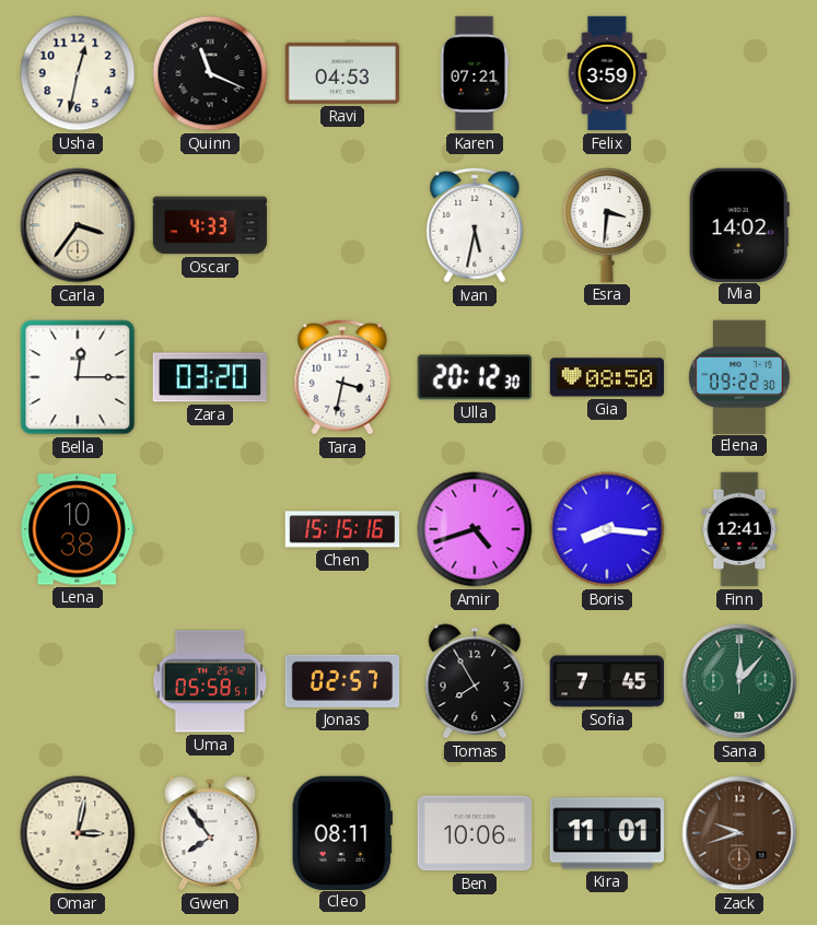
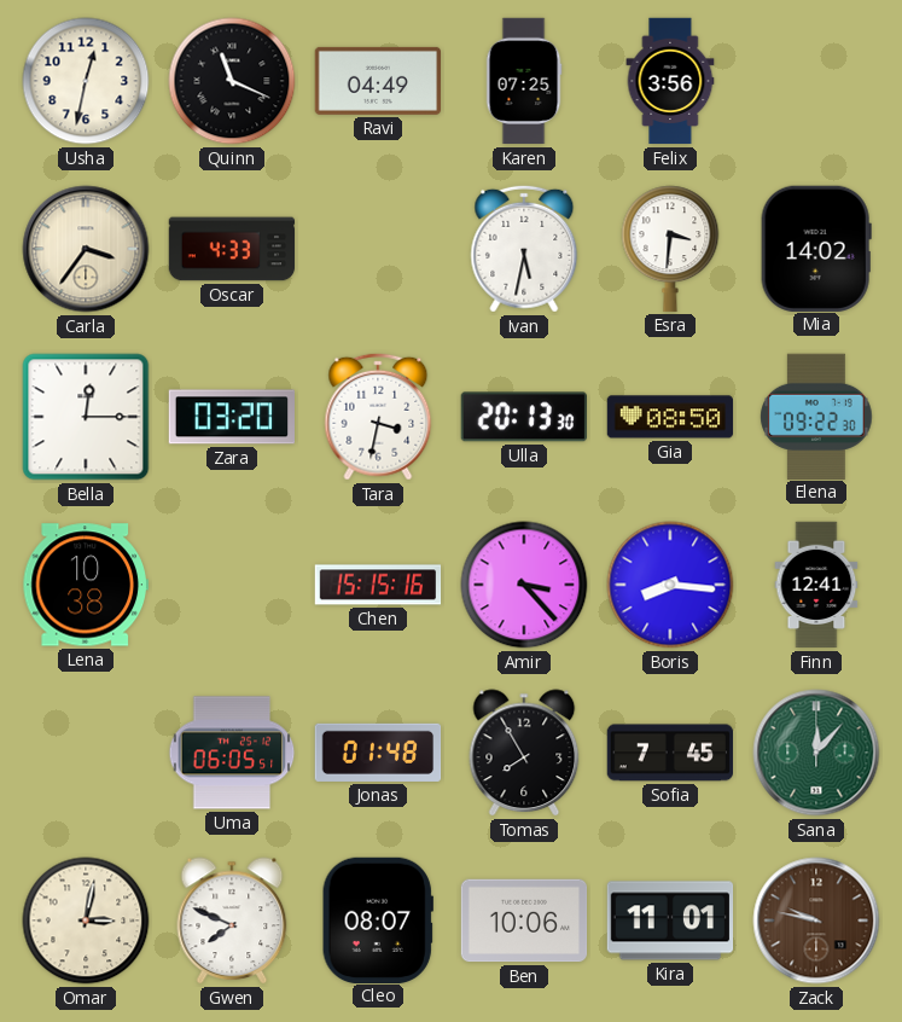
Ravi: 04:53 -> 04:49 (377, 81)
Karen: 07:21 -> 07:25 (524, 81)
Felix: 3:59 -> 3:56 (670, 81)
Ulla: 20:12 -> 20:13 (524, 417)
Amir: 4:42 -> 3:23 (524, 585)
Uma: 05:58 -> 06:05 (232, 753)
Jonas: 02:57 -> 01:48 (378, 753)
Gwen: 7:54 -> 7:49 (232, 921)
Cleo: 08:11 -> 08:07 (378, 919)
Zack: 9:42 -> 9:47 (816, 921)
